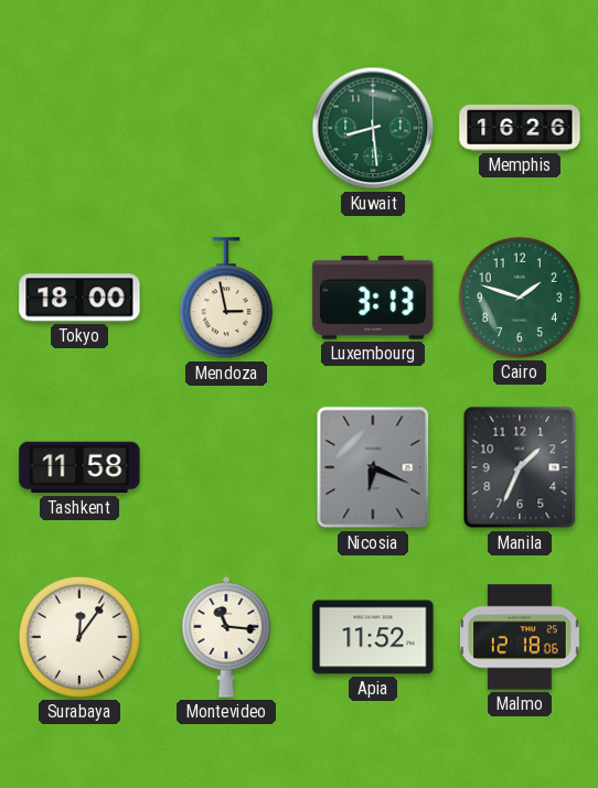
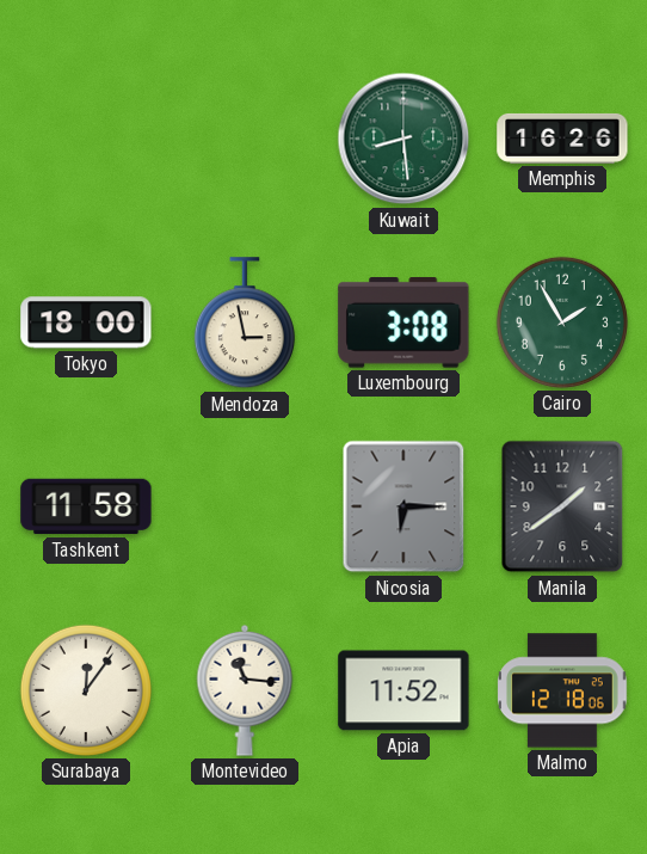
Luxembourg: 3:13 -> 3:08 (403, 324)
Cairo: 1:48 -> 1:55 (562, 322)
Nicosia: 6:19 -> 6:15 (403, 506)
Manila: 1:34 -> 1:39 (562, 506)
